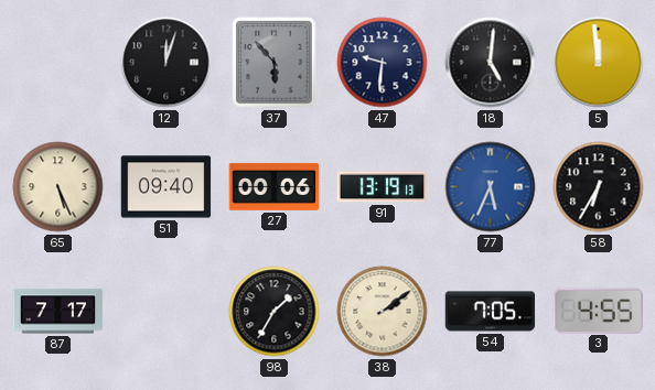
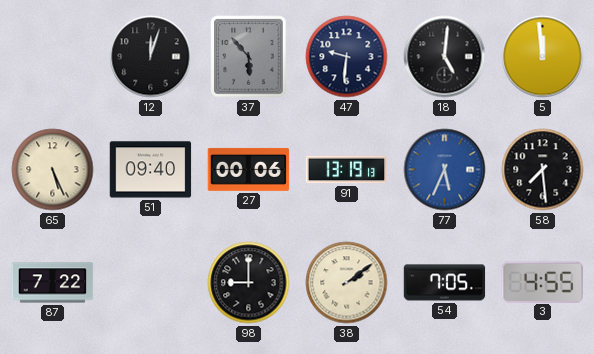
58: 6:35 -> 7:29 (543, 170)
87: 7:17 -> 7:22 (53, 283)
98: 1:35 -> 9:00 (249, 283)
